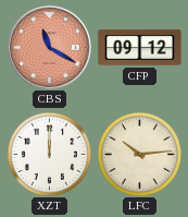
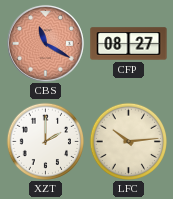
CFP: 09:12 -> 08:27 (129, 44)
XZT: 12:00 -> 2:00 (45, 141)
